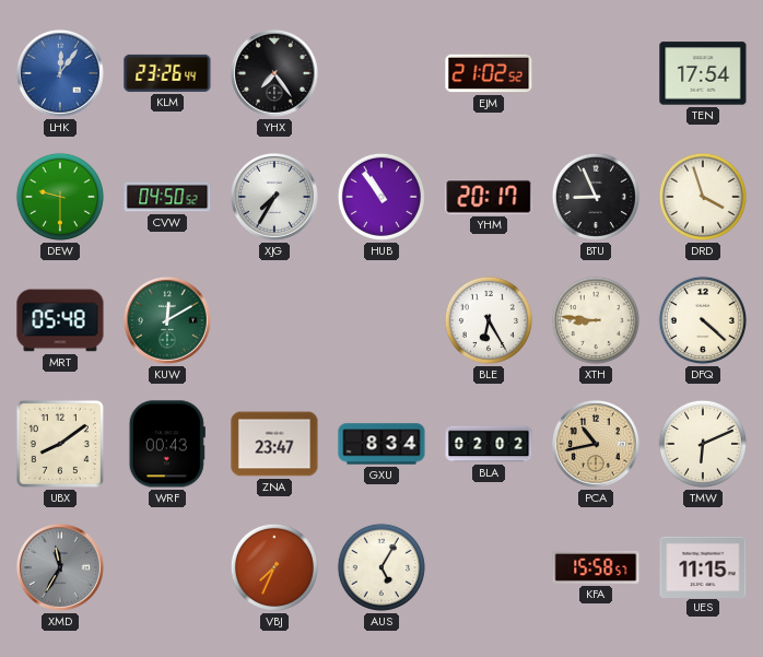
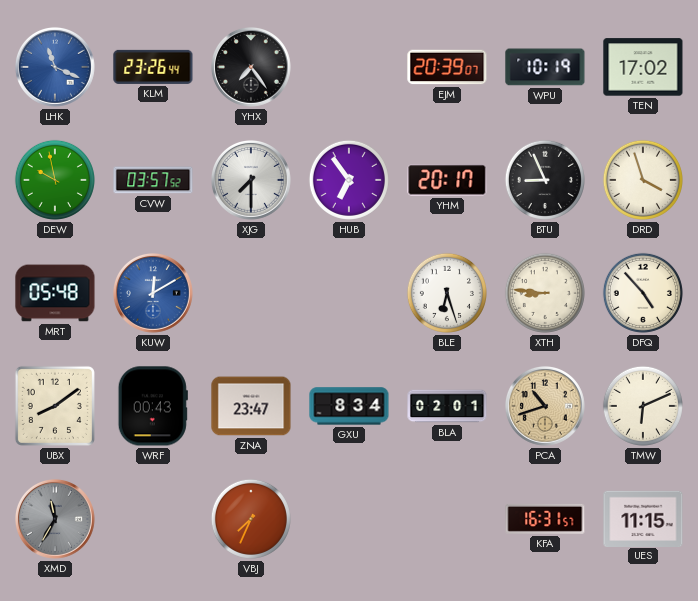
LHK: 12:06 -> 11:19 (55, 67)
EJM: 21:02 -> 20:39 (447, 67)
WPU: none -> 10:19 (545, 67)
TEN: 17:54 -> 17:02 (643, 67)
DEW: 9:30 -> 9:58 (55, 180)
CVW: 04:50 -> 03:57 (153, 180)
XJG: 7:35 -> 7:30 (251, 180)
HUB: 10:54 -> 6:54 (349, 180)
KUW dial: green -> blue (153, 293)
BLE: 6:25 -> 6:27 (447, 293)
DFQ: 4:22 -> 4:53 (643, 293)
BLA: 02:02 -> 02:01 (447, 406)
PCA: 10:43 -> 10:42 (545, 406)
AUS: 5:05 -> none (381, 567)
KFA: 15:58 -> 16:31 (545, 519)
